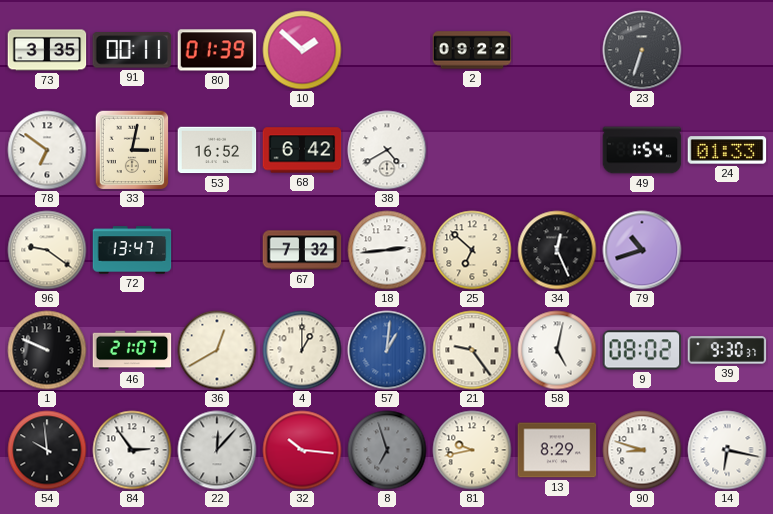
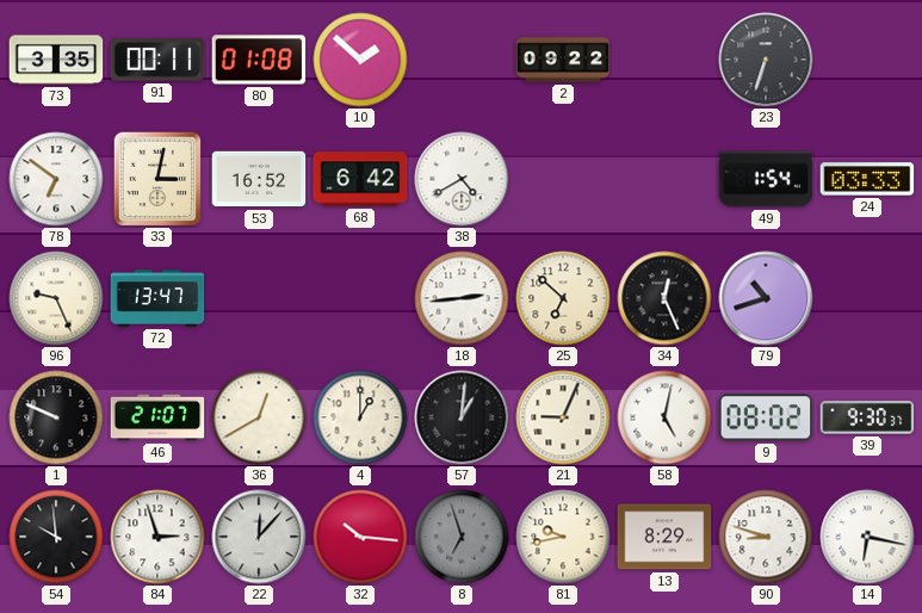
80: 01:39 -> 01:08 (259, 60)
24: 01:33 -> 03:33 (867, 179)
96: 9:21 -> 9:26 (56, 298)
67: 7:32 -> none (302, 250)
57 dial: blue -> black (462, 417)
21: 9:24 -> 9:04 (563, 417)
84: 2:54 -> 2:57 (157, 537)
